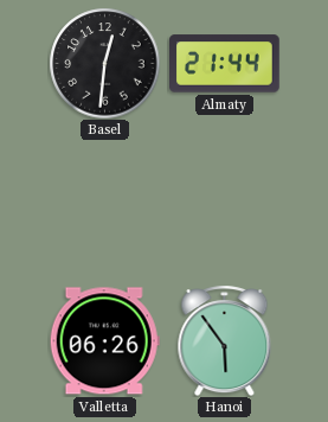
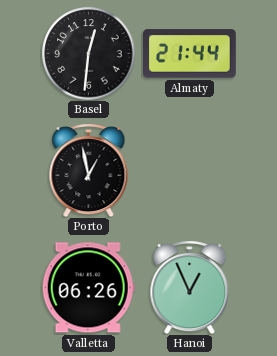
Porto: none -> 12:58 (89, 170)
Hanoi: 5:54 -> 12:56 (190, 287)
